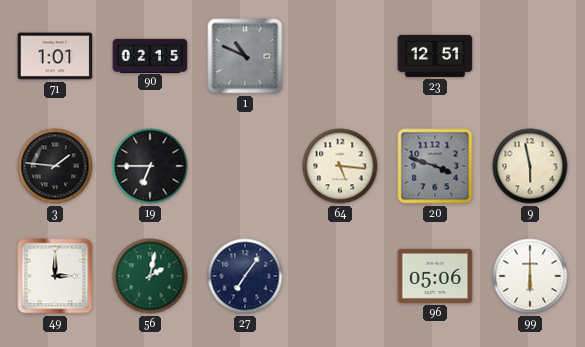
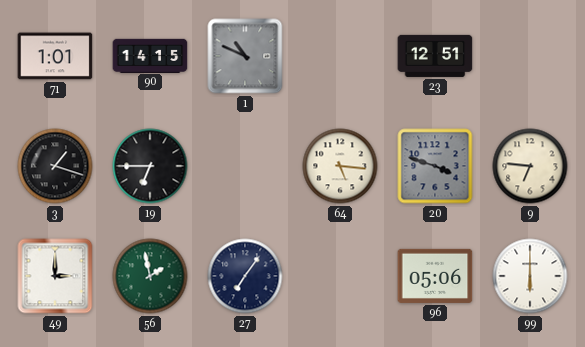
90: 02:15 -> 14:15 (150, 55)
3: 1:46 -> 1:18 (55, 166)
9: 5:58 -> 6:46 (530, 166)
56: 2:02 -> 1:58 (150, 276)
